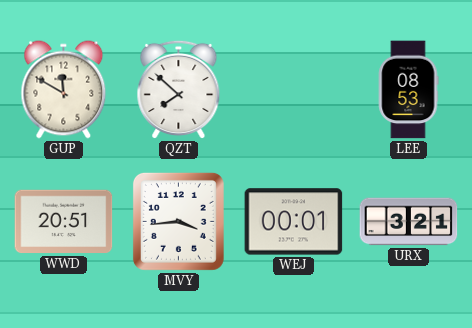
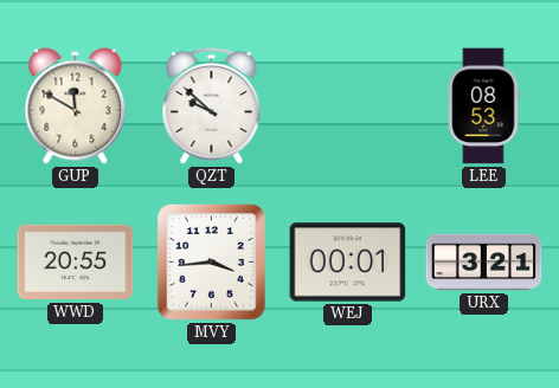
QZT: 7:52 -> 9:52 (212, 106)
WWD: 20:51 -> 20:55 (76, 263)
